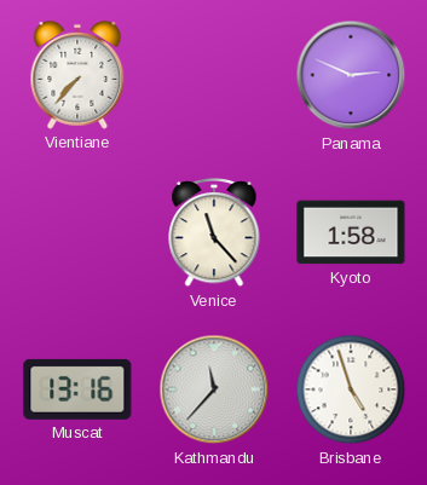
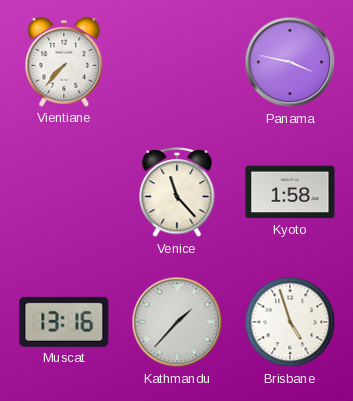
Panama: 2:49 -> 3:47 (290, 62)
Kathmandu: 11:37 -> 1:37 (177, 322)
